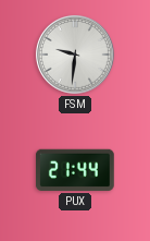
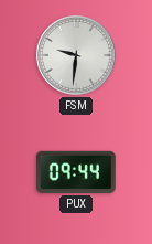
PUX: 21:44 -> 09:44 (76, 172)
